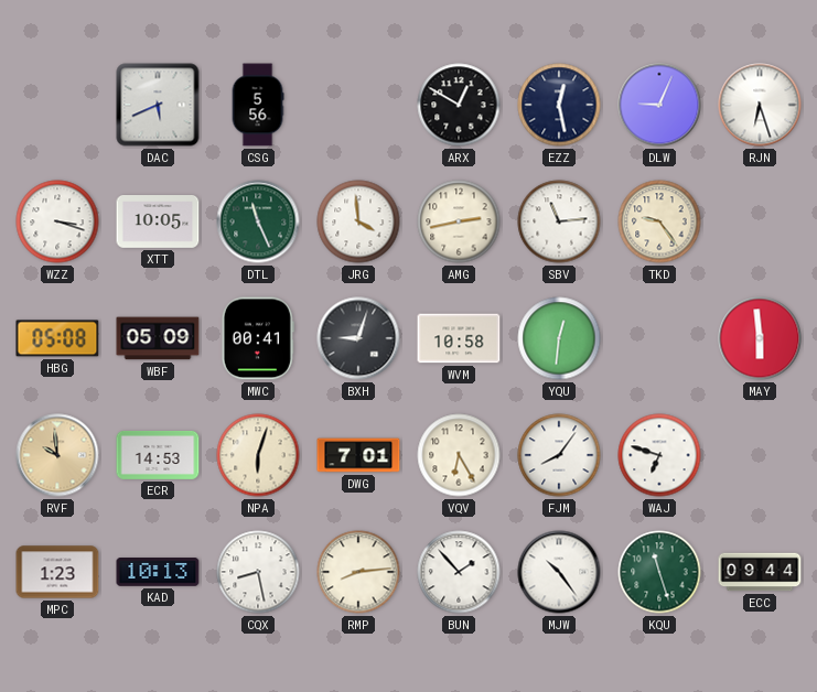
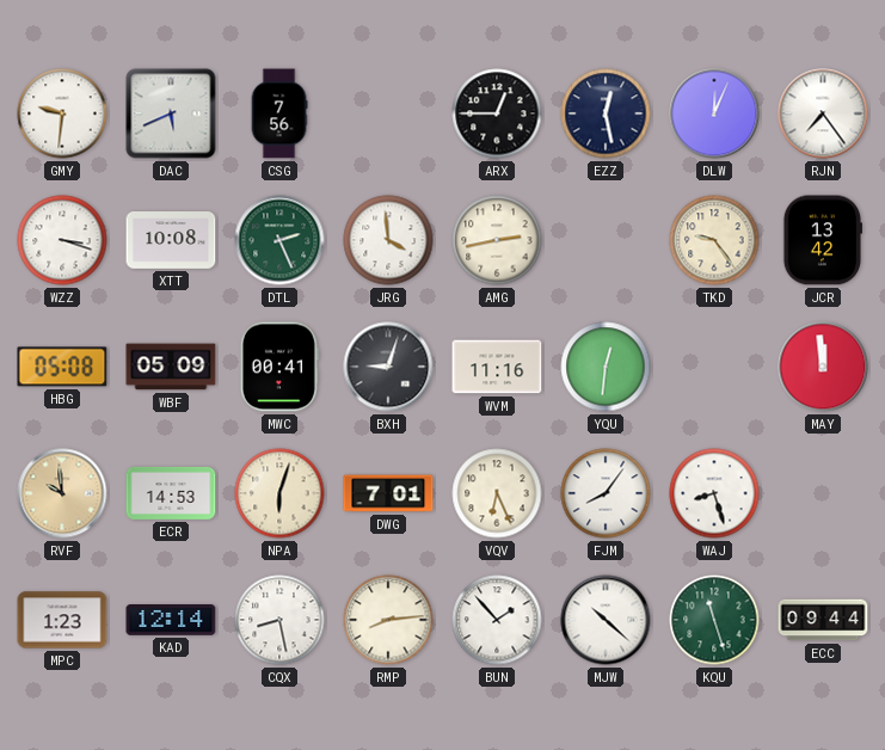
GMY: none -> 9:31 (62, 113)
CSG: 5:56 -> 7:56 (279, 113)
ARX: 12:50 -> 12:45 (497, 113)
DLW: 9:04 -> 12:04 (714, 113)
RJN: 6:27 -> 7:24 (823, 113)
XTT: 10:05 -> 10:08 (171, 241)
DTL: 11:26 -> 2:26 (279, 240)
SBV: 11:14 -> none (559, 221)
JCR: none -> 13:42 (822, 240)
WVM: 10:58 -> 11:16 (497, 367)
MAY: 5:59 -> 11:59 (823, 367)
VQV: 6:25 -> 6:26 (497, 493)
WAJ: 6:48 -> 8:27 (714, 493)
KAD: 10:13 -> 12:14 (171, 621)
MJW: 10:24 -> 10:22 (606, 620)
